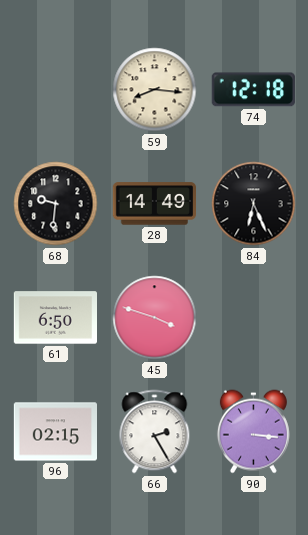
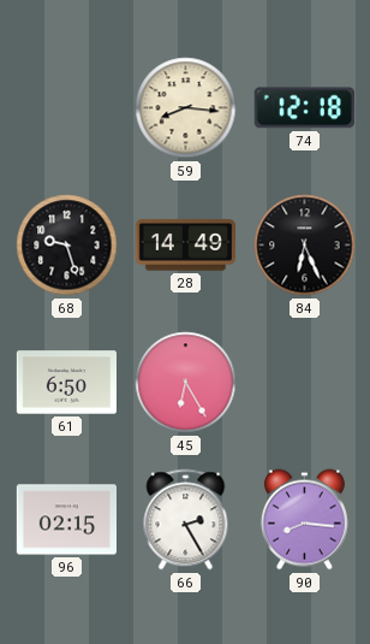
68: 9:31 -> 9:27 (67, 246)
45: 3:48 -> 6:25 (186, 383)
90: 3:16 -> 8:16 (304, 520)
